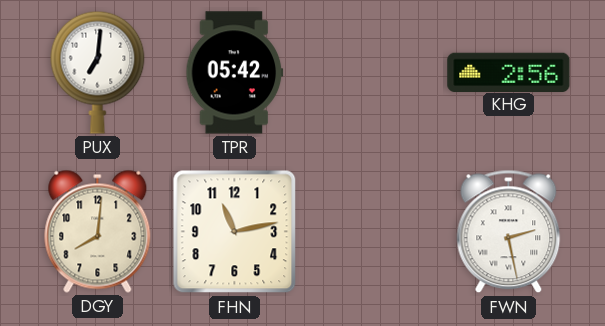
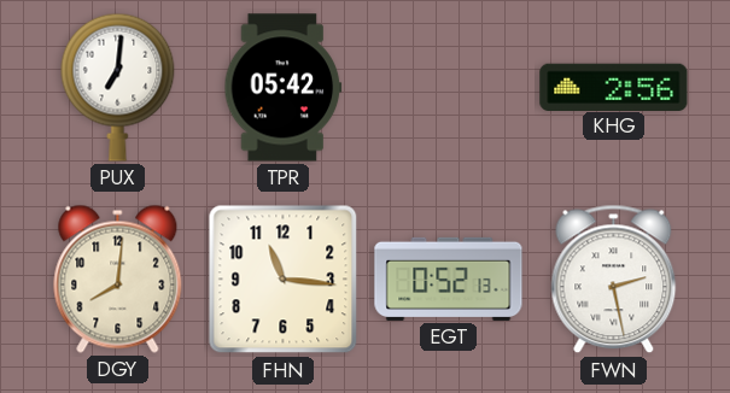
FHN: 11:13 -> 11:16 (284, 280)
EGT: none -> 0:52 (449, 278)
